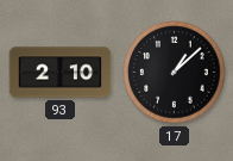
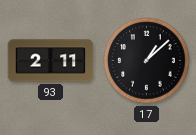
93: 2:10 -> 2:11 (51, 61)
